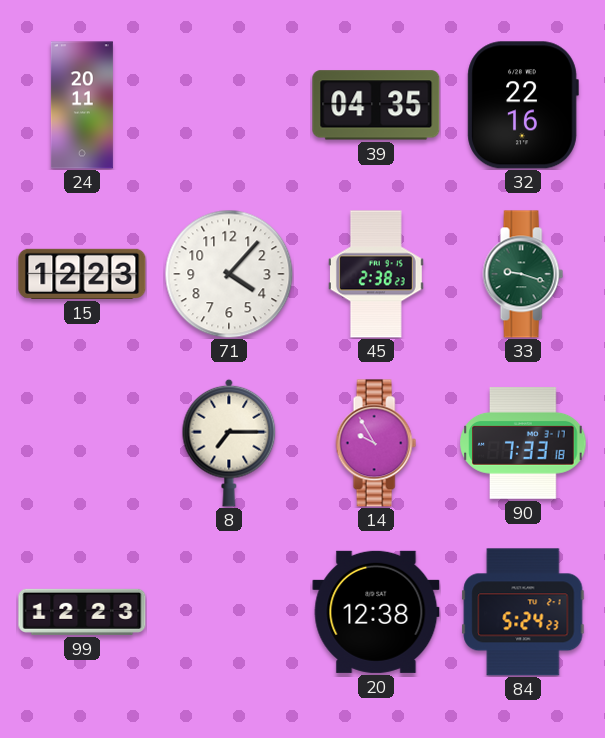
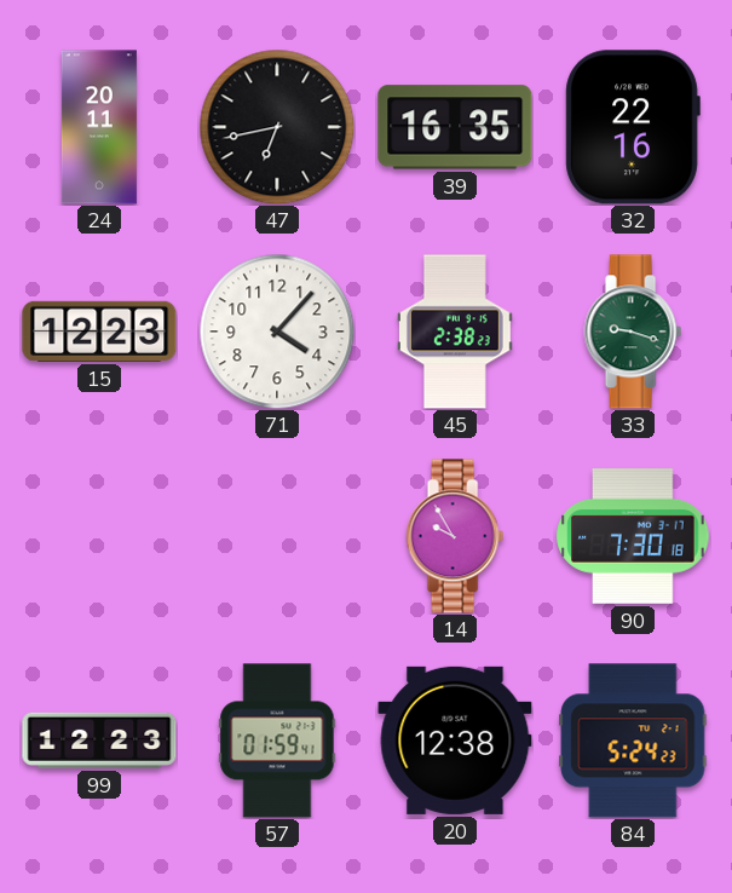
47: none -> 6:43 (277, 127)
39: 04:35 -> 16:35 (455, 127)
8: 7:15 -> none (229, 443)
90: 7:33 -> 7:30 (633, 536)
57: none -> 01:59 (277, 741)
